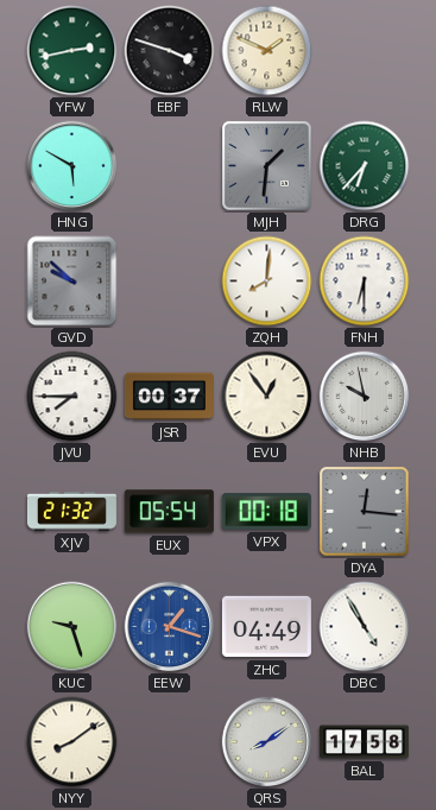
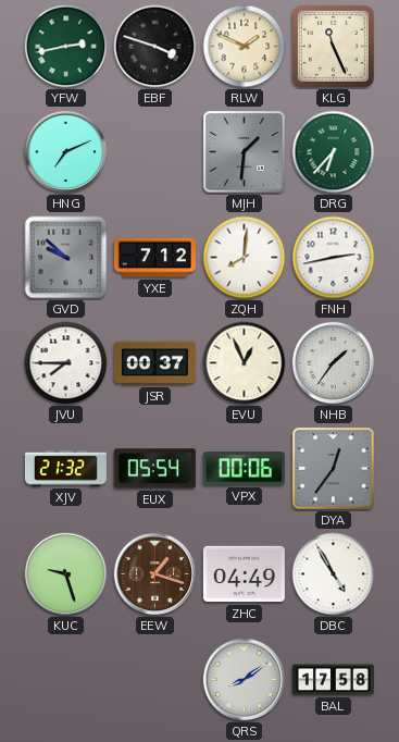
KLG: none -> 11:26 (333, 46)
HNG: 5:50 -> 7:11 (66, 152)
YXE: none -> 7:12 (154, 258)
FNH: 6:30 -> 2:43 (334, 258)
EVU: 12:54 -> 12:56 (245, 363)
NHB: 9:58 -> 1:36 (334, 363)
VPX: 00:18 -> 00:06 (244, 469)
DYA: 12:16 -> 12:36 (334, 469)
EEW dial: blue -> brown (155, 574)
NYY: 8:09 -> none (72, 742)
